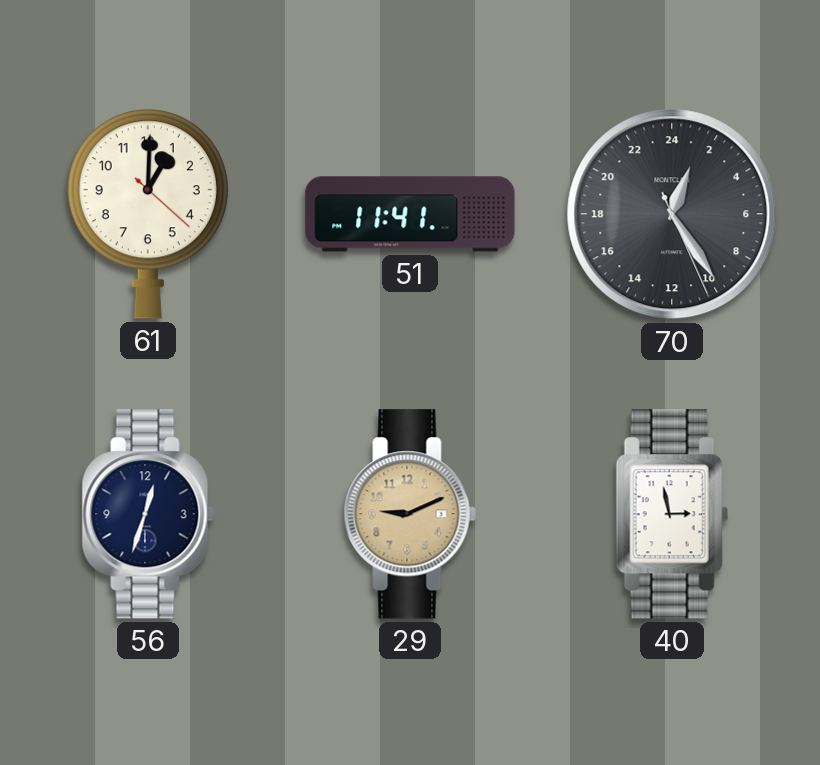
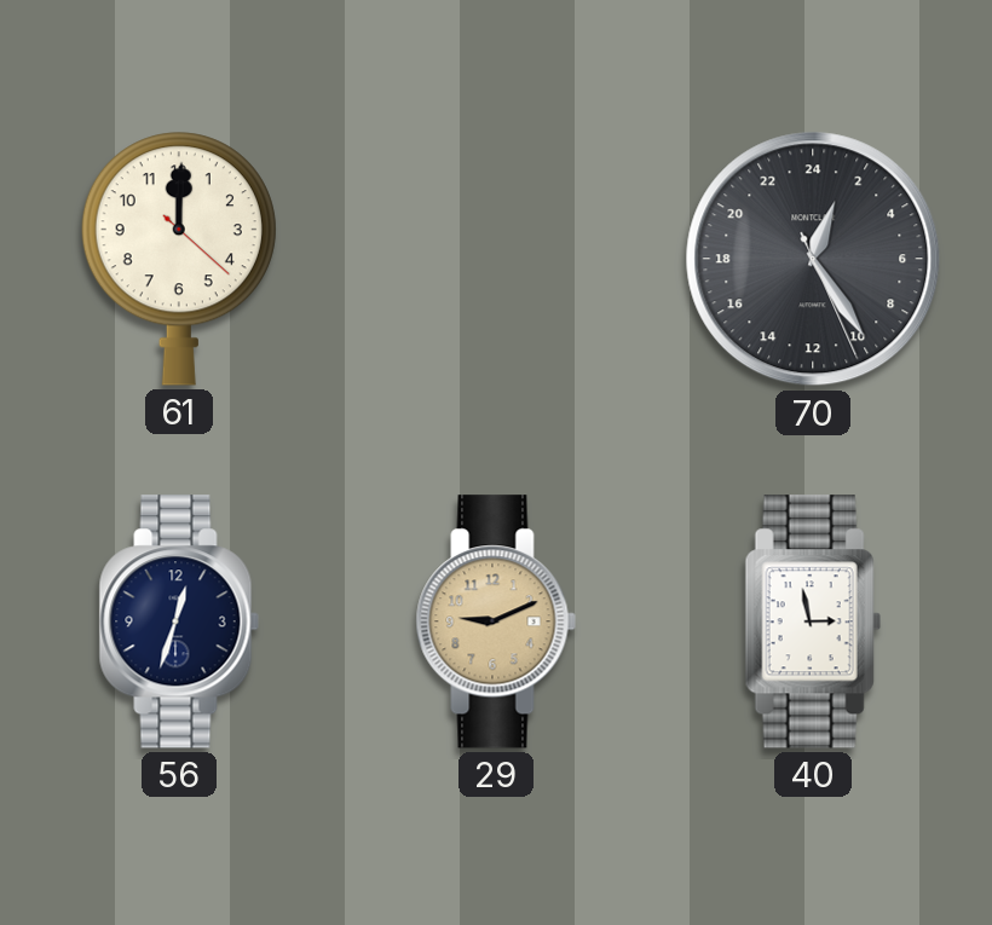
61: 1:00 -> 12:00 (179, 259)
51: 11:41 -> none (410, 214)
